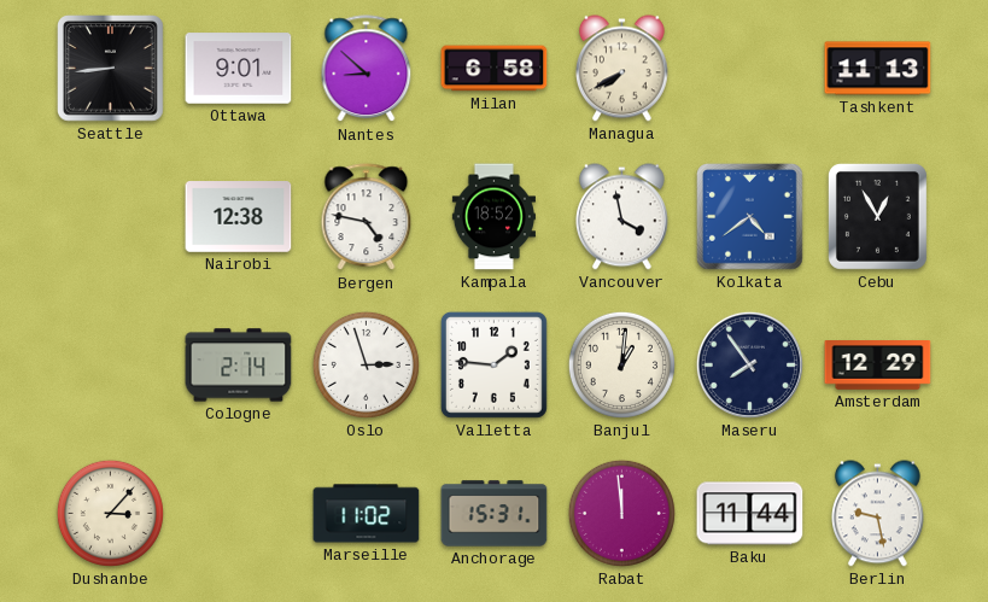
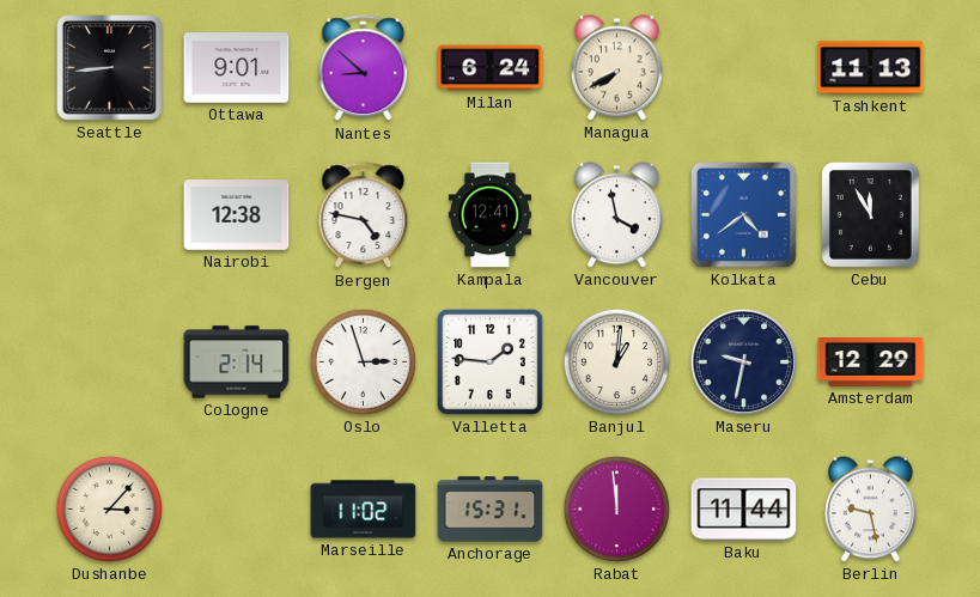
Milan: 6:58 -> 6:24 (491, 68)
Kampala: 18:52 -> 12:41 (489, 215)
Cebu: 12:55 -> 11:55 (870, 214)
Maseru: 7:54 -> 9:32 (743, 361)
